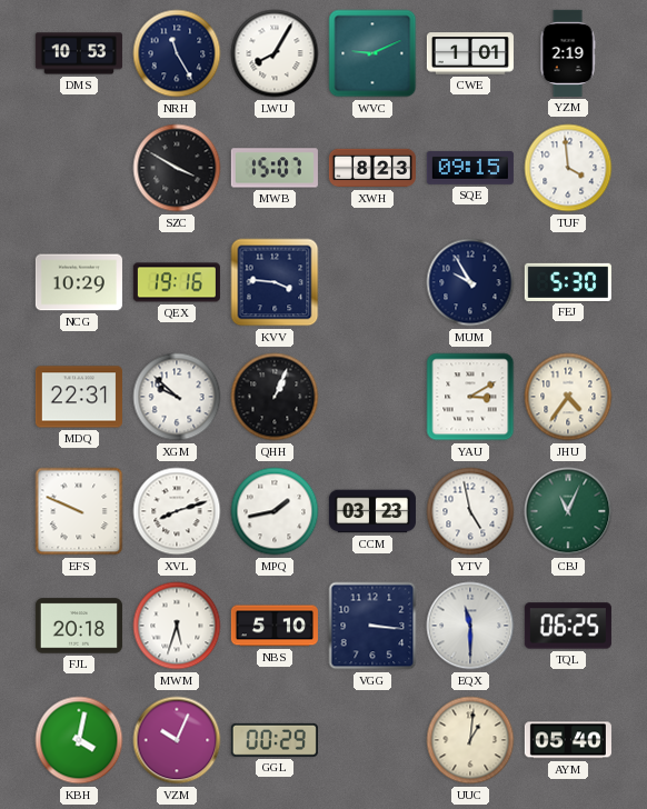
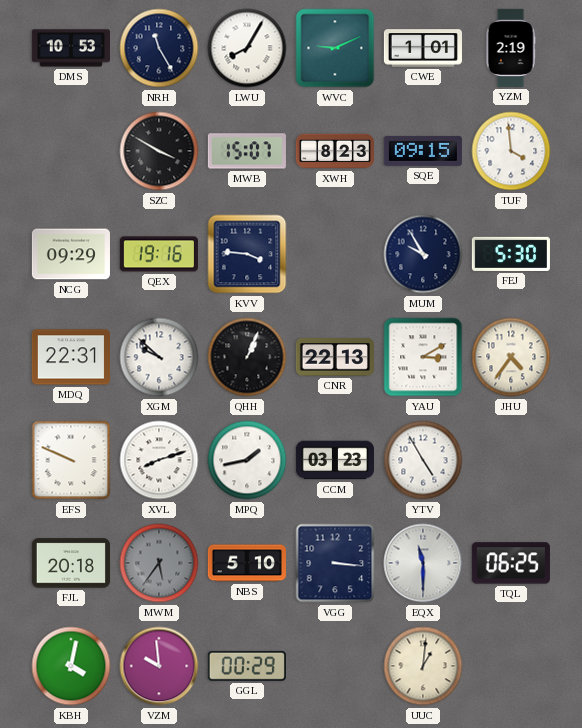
NCG: 10:29 -> 09:29 (71, 254)
CNR: none -> 22:13 (335, 357)
YTV: 4:58 -> 4:55 (423, 460)
CBJ: 11:04 -> none (568, 511)
MWM: 5:33 -> 5:36 (159, 563)
MWM dial: white -> grey (159, 563)
VZM: 10:04 -> 9:59 (159, 666)
AYM: 05:40 -> none (568, 740)
